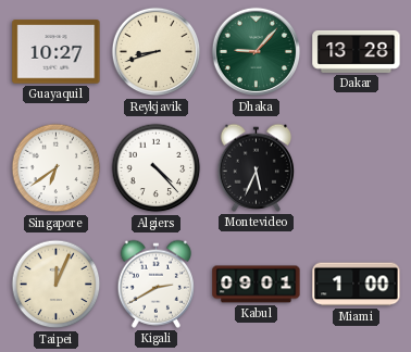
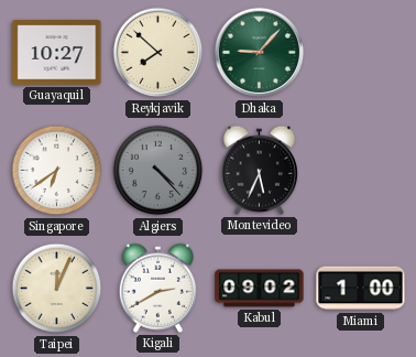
Reykjavik: 8:42 -> 7:52 (158, 53)
Dakar: 13:28 -> none (357, 51)
Algiers dial: white -> grey (158, 171)
Kabul: 09:01 -> 09:02 (260, 289)
